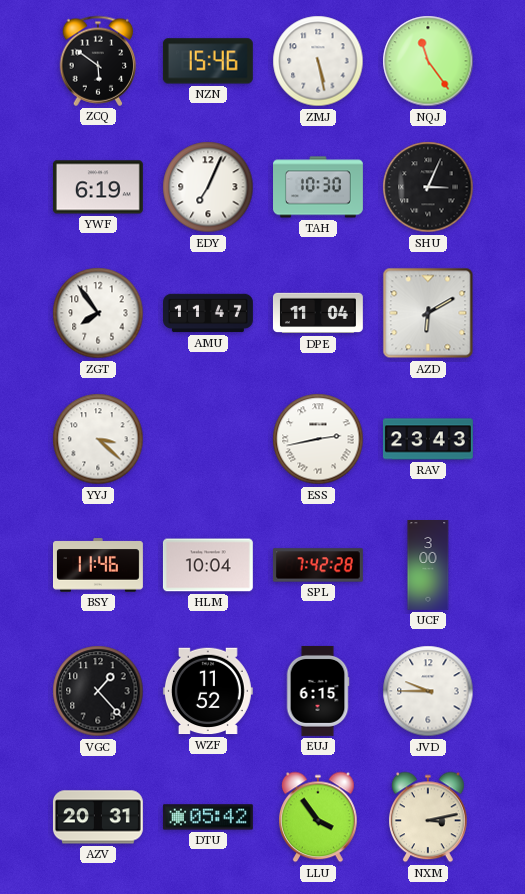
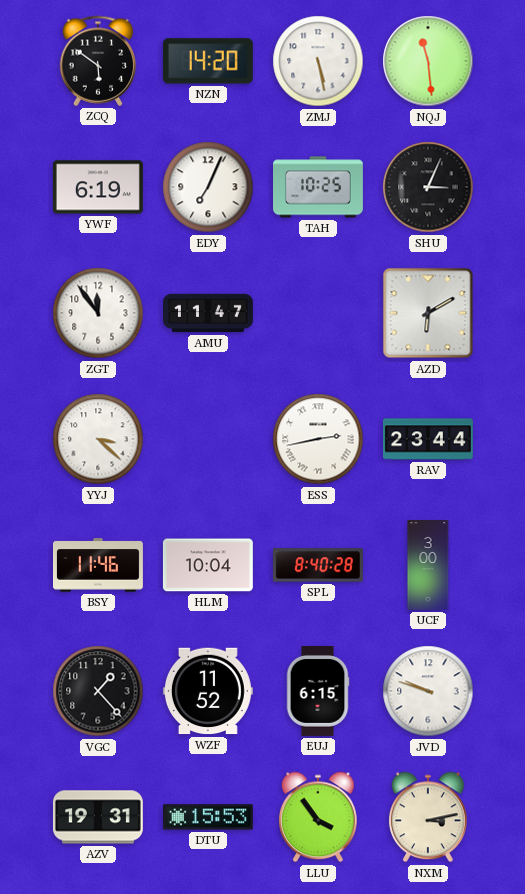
NZN: 15:46 -> 14:20 (208, 61)
NQJ: 11:24 -> 11:29 (428, 61)
TAH: 10:30 -> 10:25 (319, 187)
ZGT: 7:54 -> 11:54 (98, 313)
DPE: 11:04 -> none (318, 313)
RAV: 23:43 -> 23:44 (428, 439)
SPL: 7:42 -> 8:40 (318, 565)
JVD: 9:45 -> 9:48 (428, 691)
AZV: 20:31 -> 19:31 (98, 817)
DTU: 05:42 -> 15:53 (208, 817)
